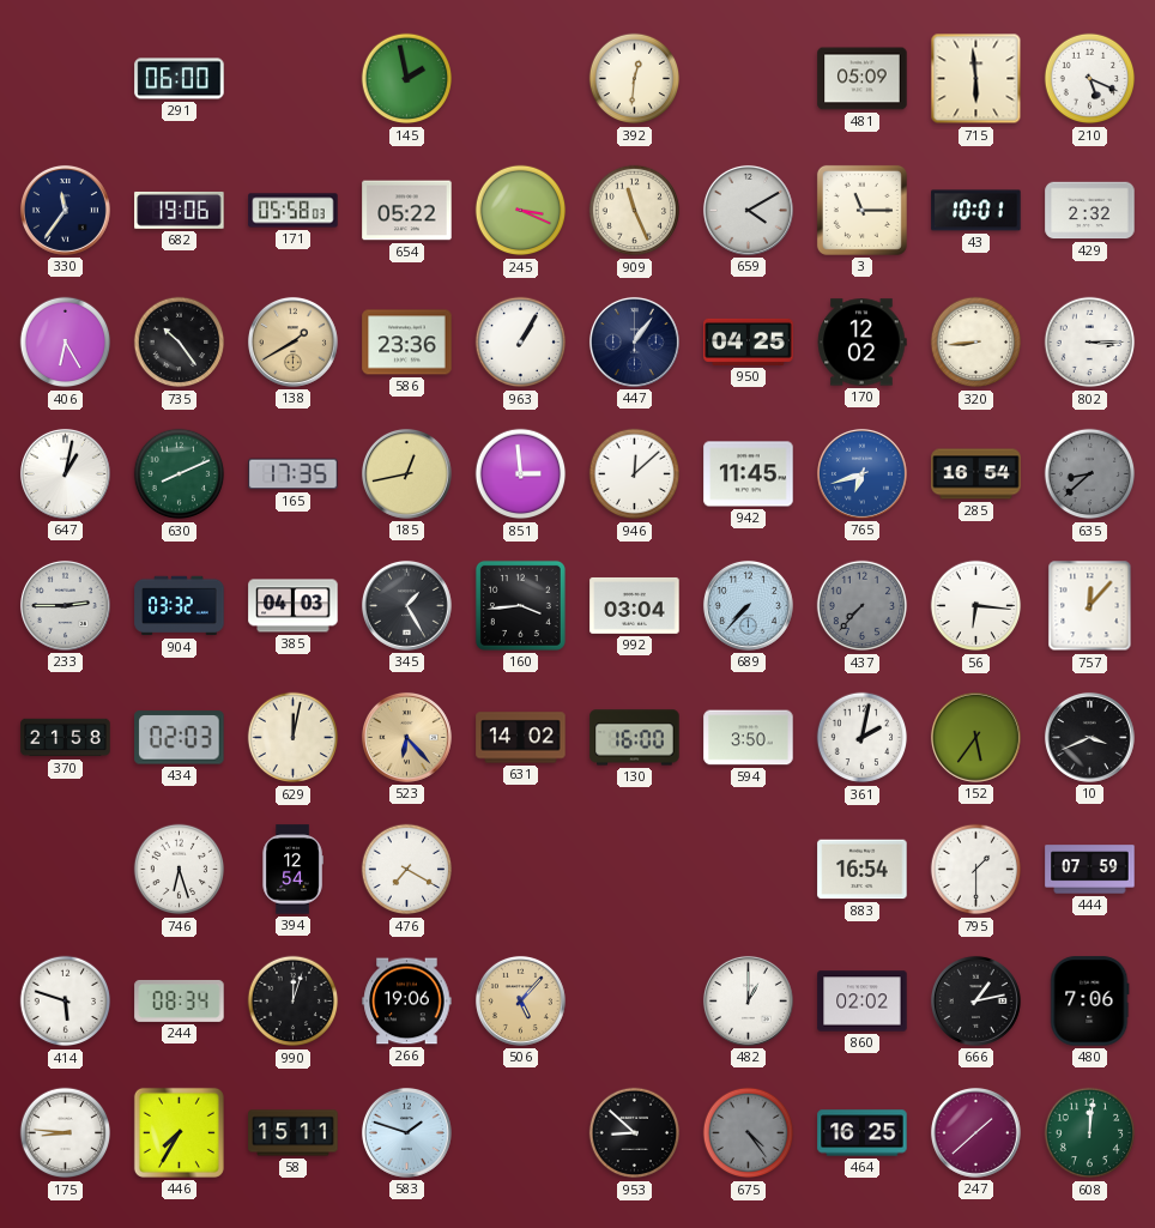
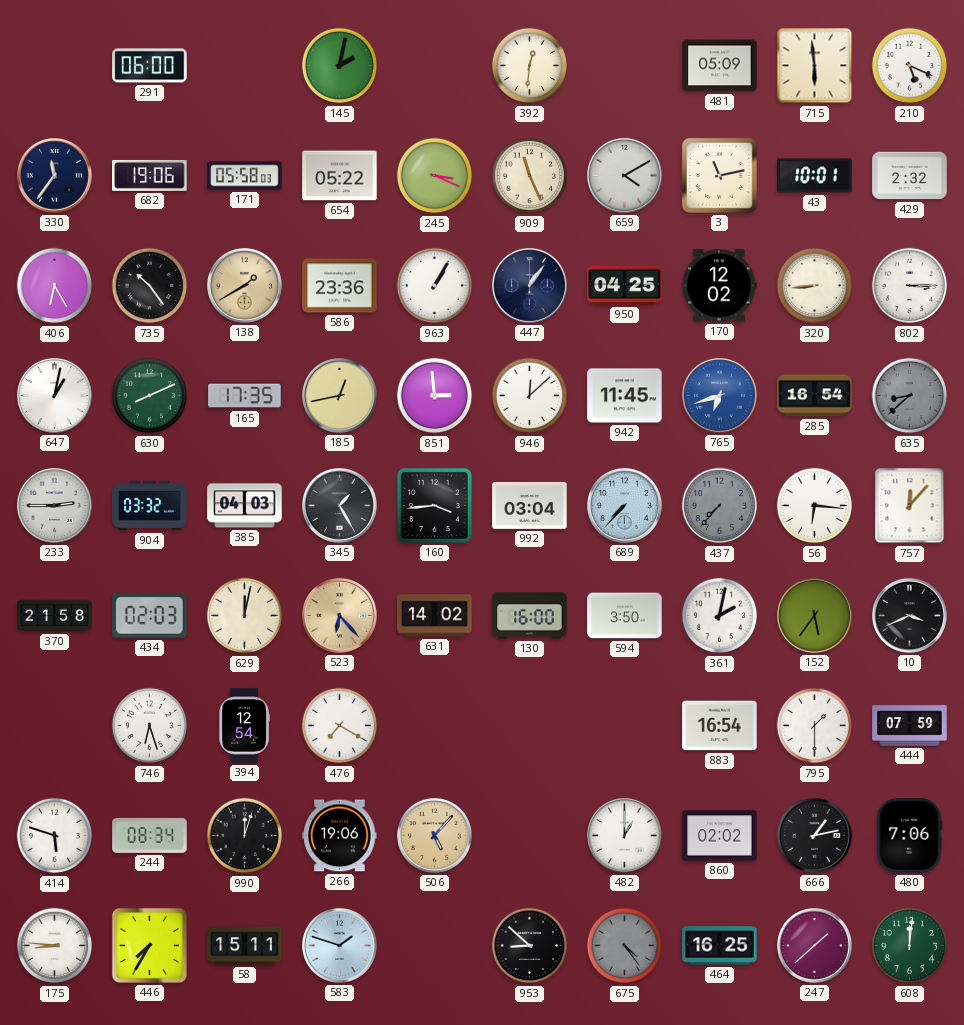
145: 1:58 -> 2:02 (340, 66)
3: 11:15 -> 11:13 (719, 175)
